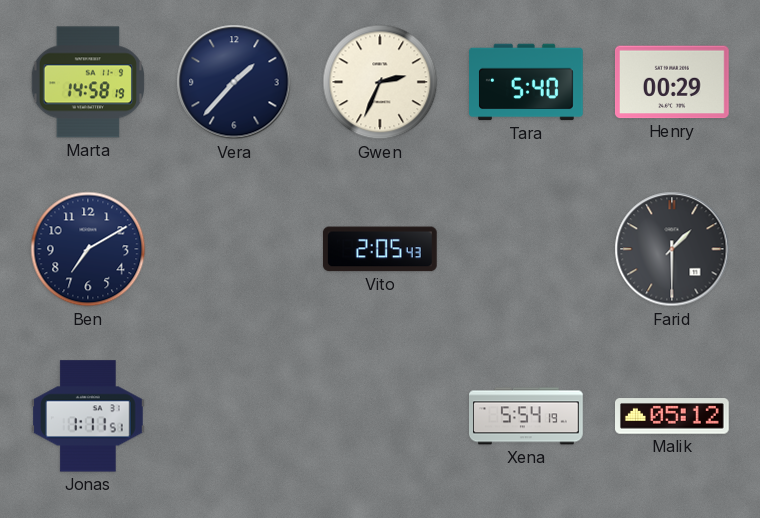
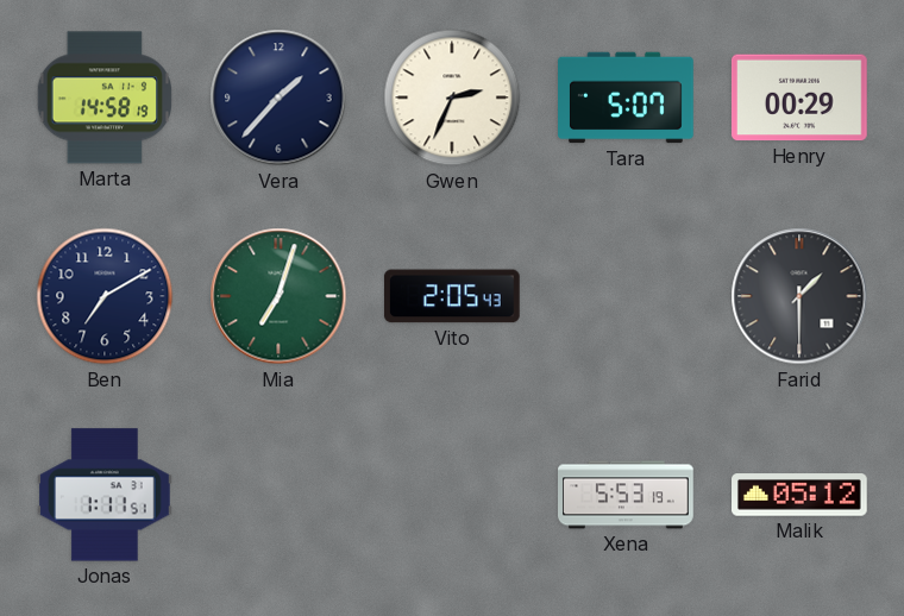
Tara: 5:40 -> 5:07 (626, 98)
Mia: none -> 7:03 (278, 296)
Xena: 5:54 -> 5:53 (626, 495)
